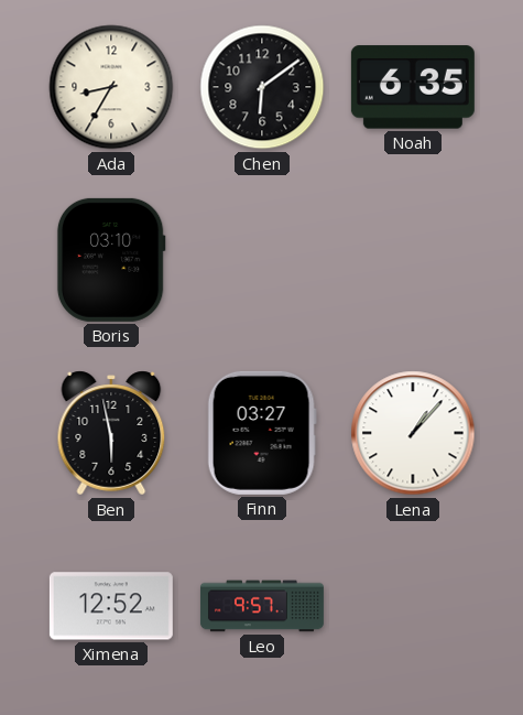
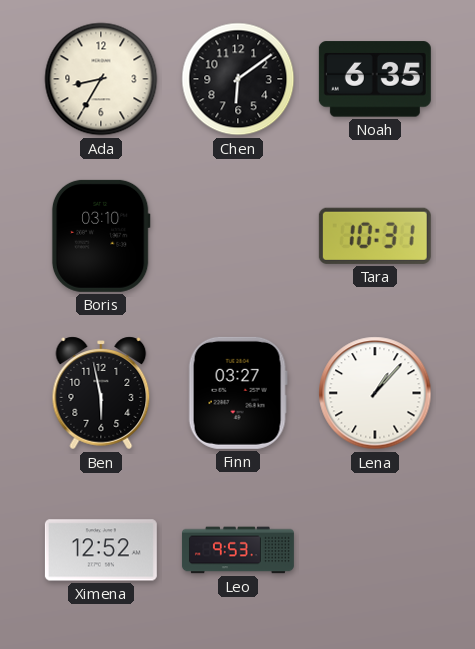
Tara: none -> 10:31 (375, 236)
Leo: 9:57 -> 9:53 (238, 550)
